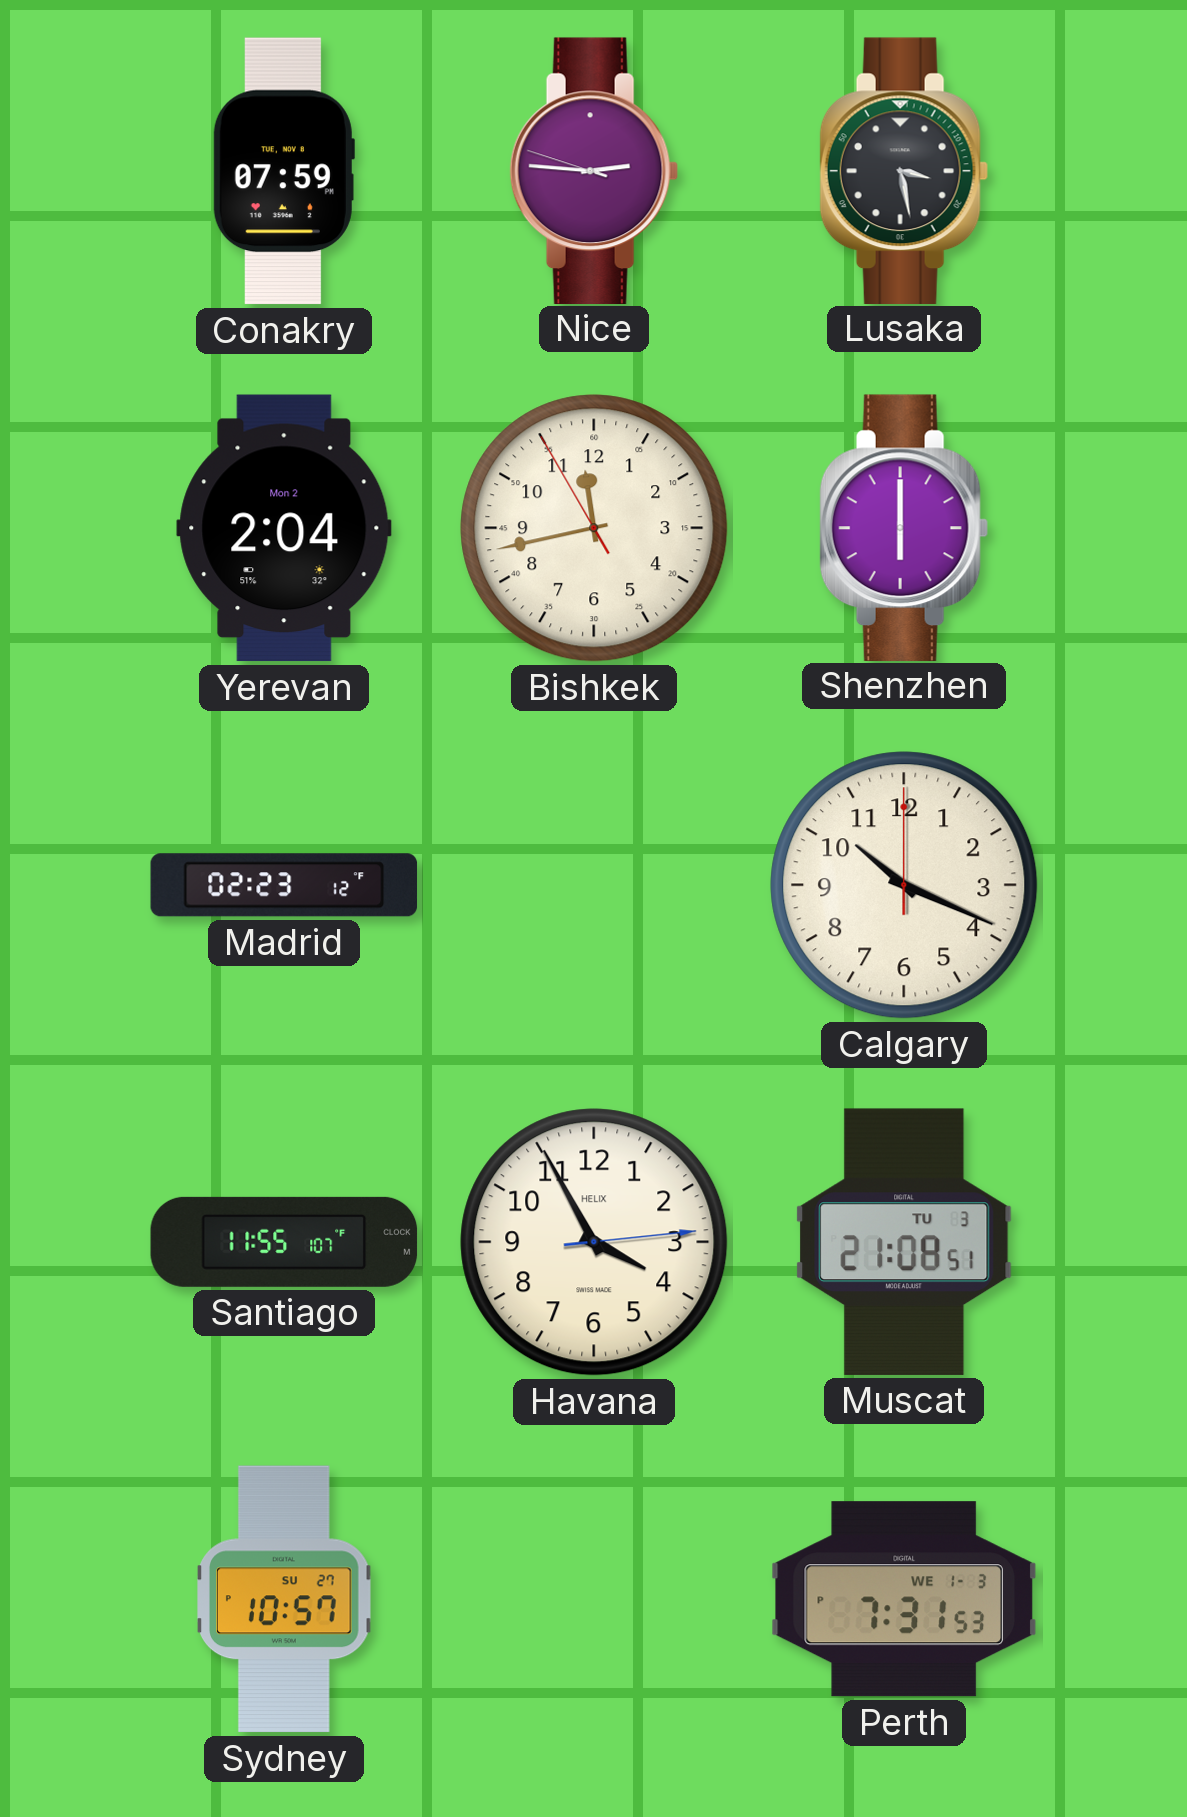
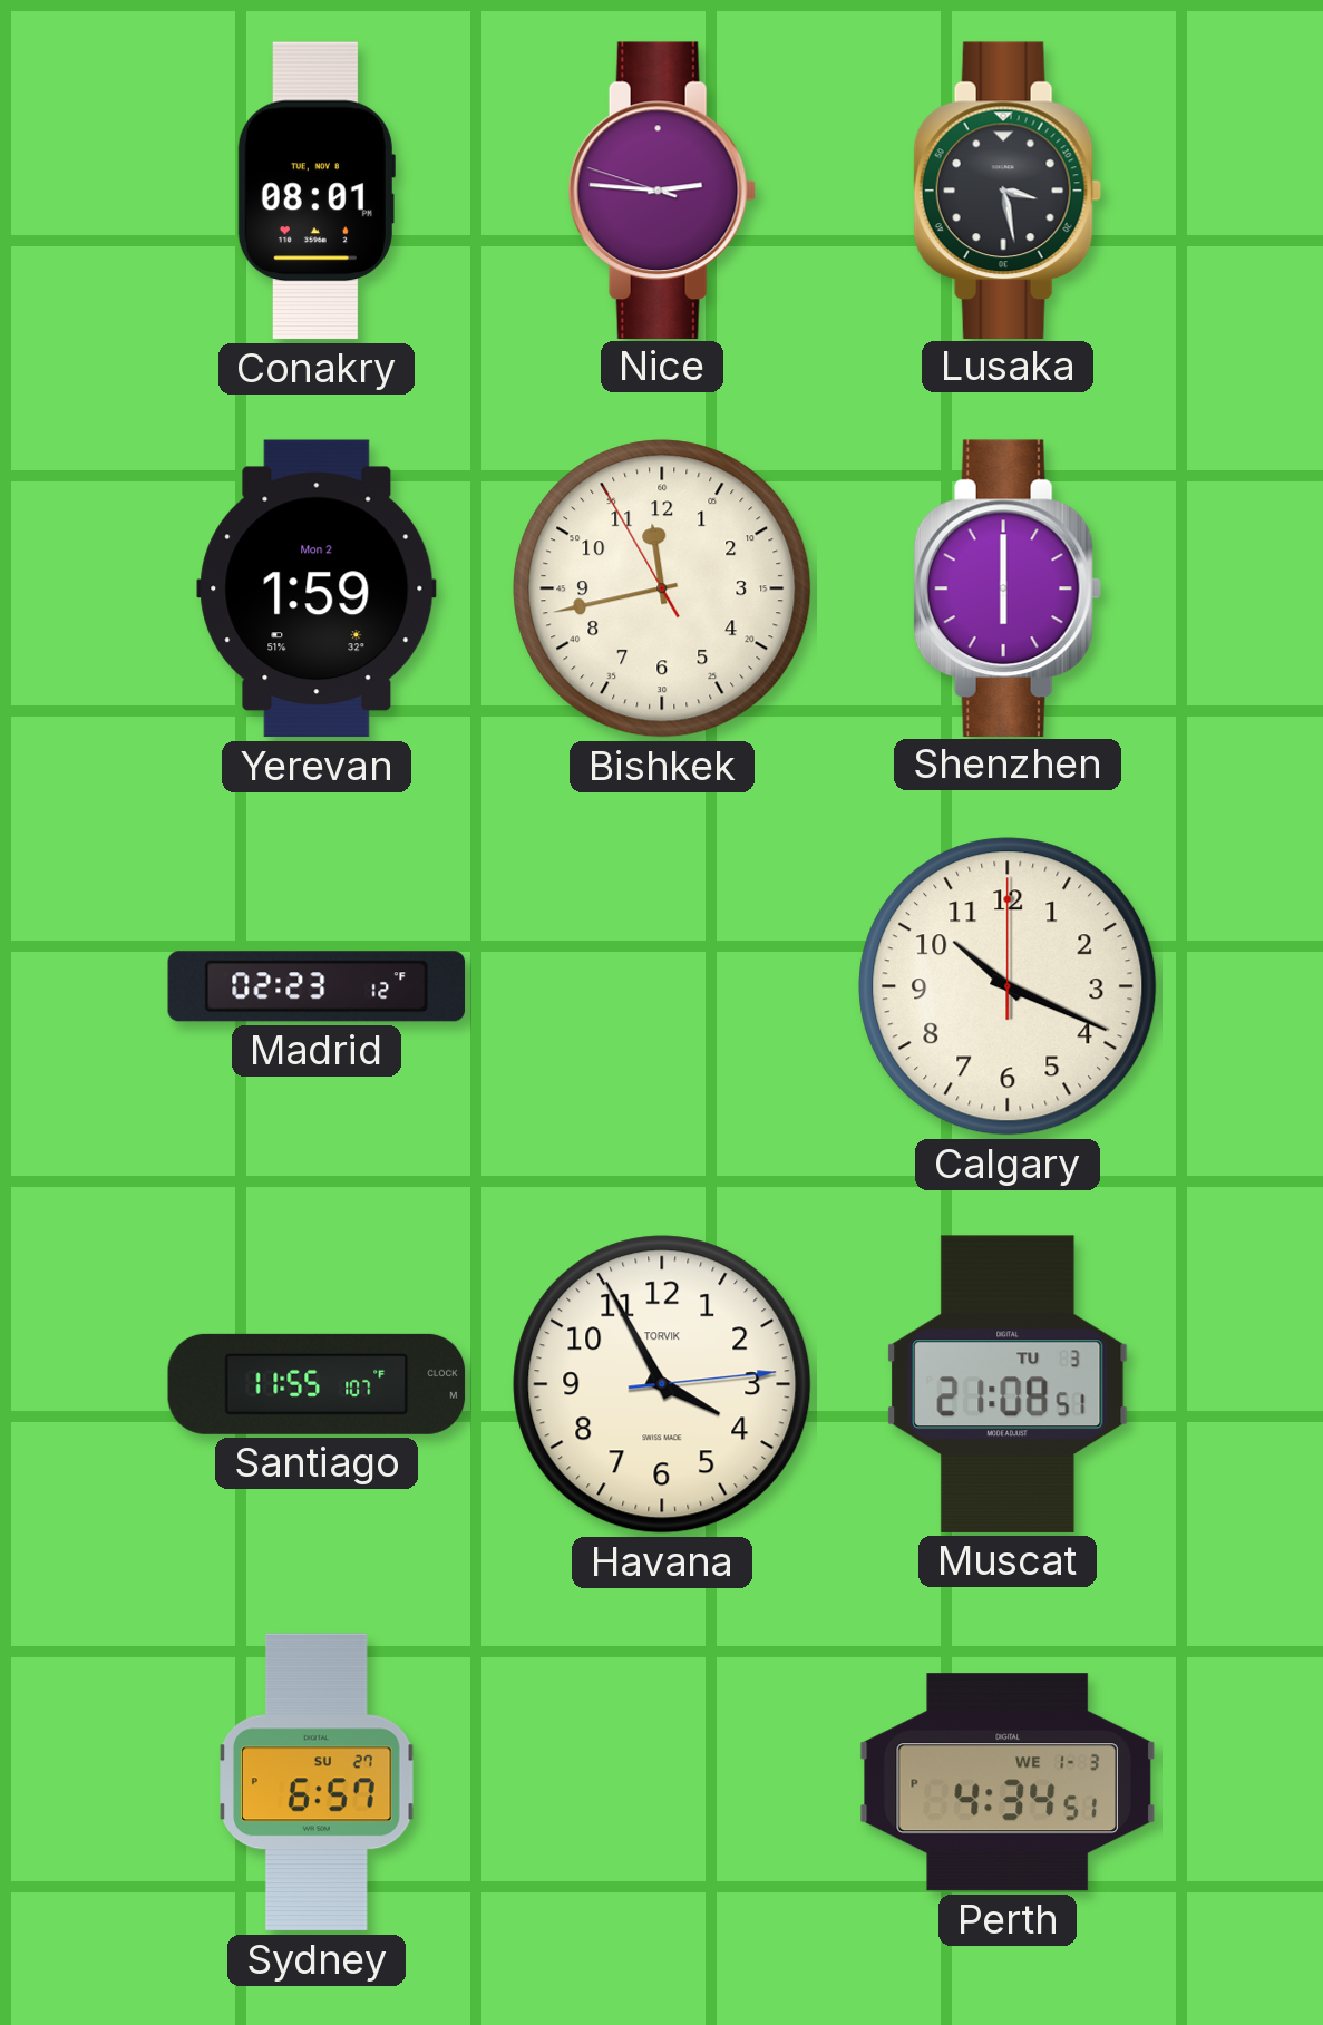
Conakry: 07:59 -> 08:01 (317, 191)
Yerevan: 2:04 -> 1:59 (317, 588)
Havana brand: HELIX -> TORVIK (662, 1384)
Sydney: 10:57 -> 6:57 (317, 1782)
Perth: 7:31 -> 4:34 (1008, 1782)
